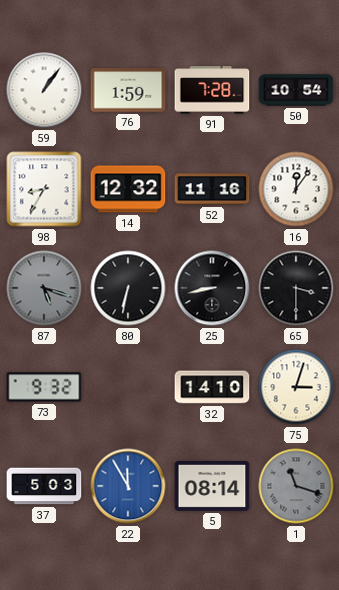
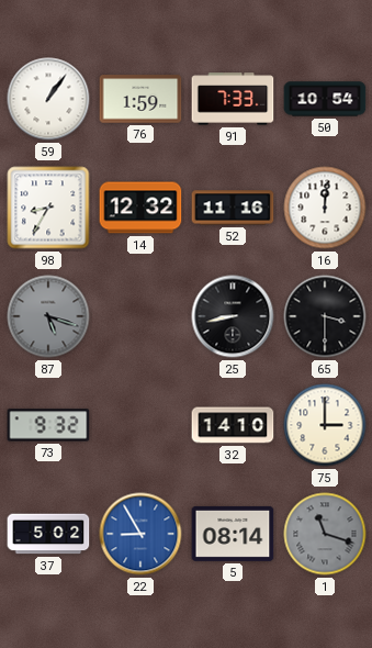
91: 7:28 -> 7:33 (233, 99)
16: 12:06 -> 12:01 (325, 208)
80: 6:32 -> none (128, 288)
75: 3:03 -> 3:00 (325, 425)
37: 5:03 -> 5:02 (48, 534)
22: 11:55 -> 8:55 (140, 534)
